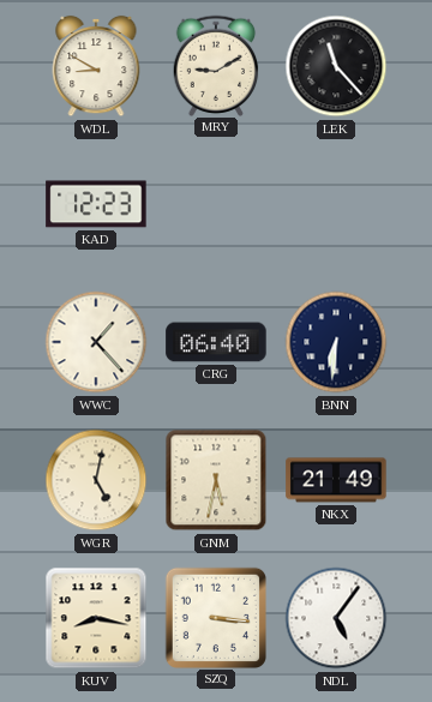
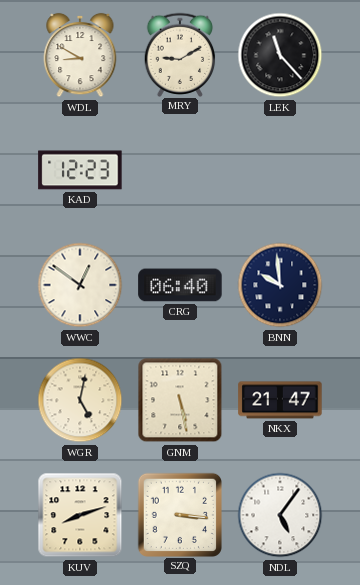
WWC: 1:23 -> 12:51 (80, 285)
BNN: 6:31 -> 9:59 (280, 285)
GNM: 5:32 -> 5:28 (180, 400)
NKX: 21:49 -> 21:47 (280, 400)
KUV: 8:17 -> 8:12 (80, 515)
